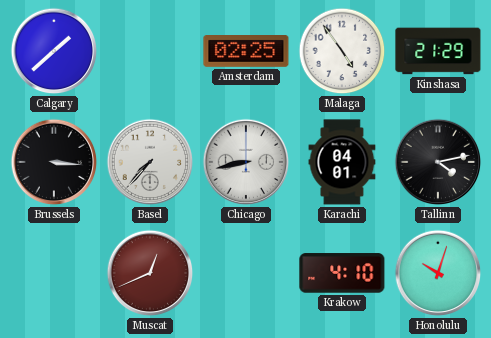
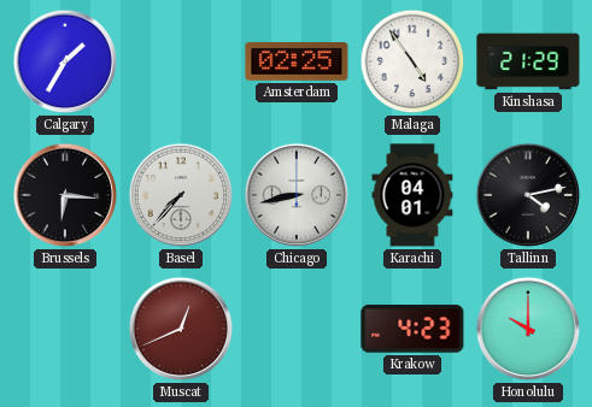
Calgary: 1:38 -> 1:35 (65, 61)
Brussels: 3:16 -> 6:16 (65, 195)
Krakow: 4:10 -> 4:23 (412, 329)
Honolulu: 10:03 -> 10:00 (528, 329)
